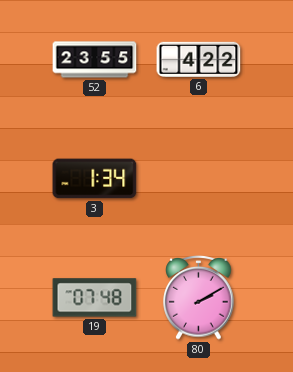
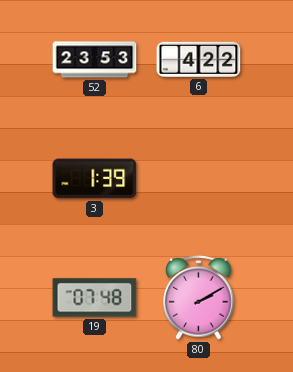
52: 23:55 -> 23:53 (95, 60)
3: 1:34 -> 1:39 (95, 179)
